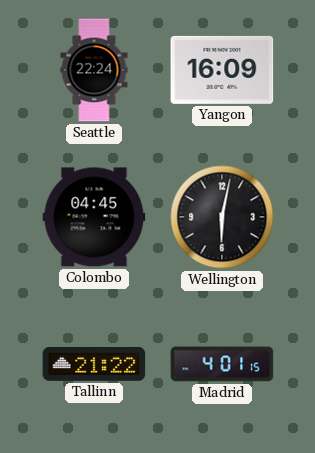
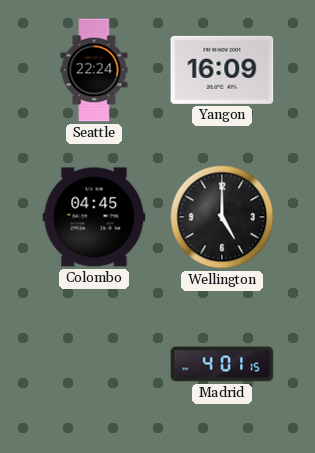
Wellington: 6:02 -> 5:00 (222, 217)
Tallinn: 21:22 -> none (94, 364)
